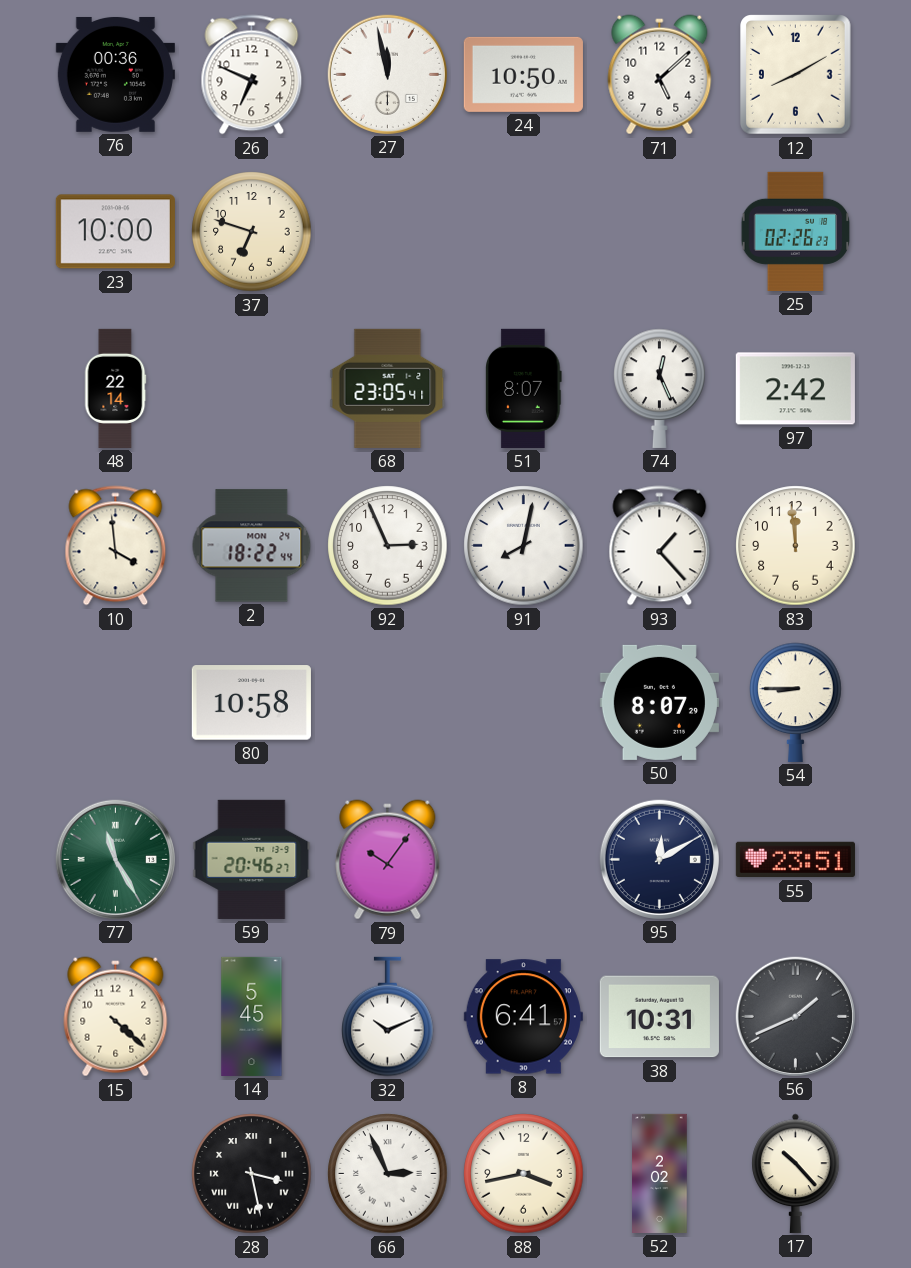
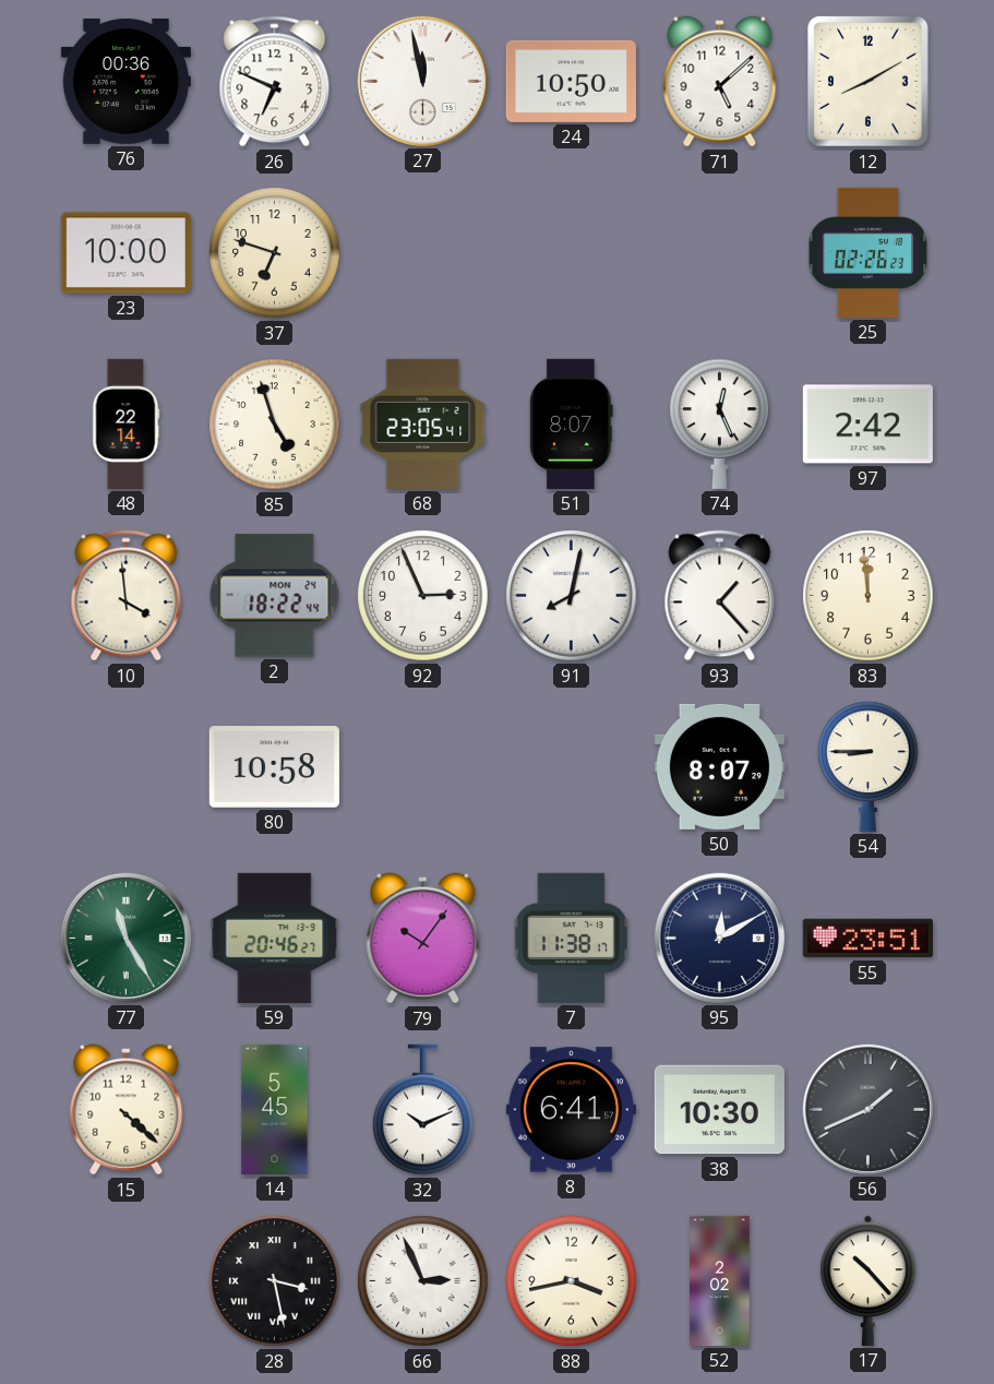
85: none -> 4:57 (275, 425)
7: none -> 11:38 (571, 938)
38: 10:31 -> 10:30 (719, 1110)
